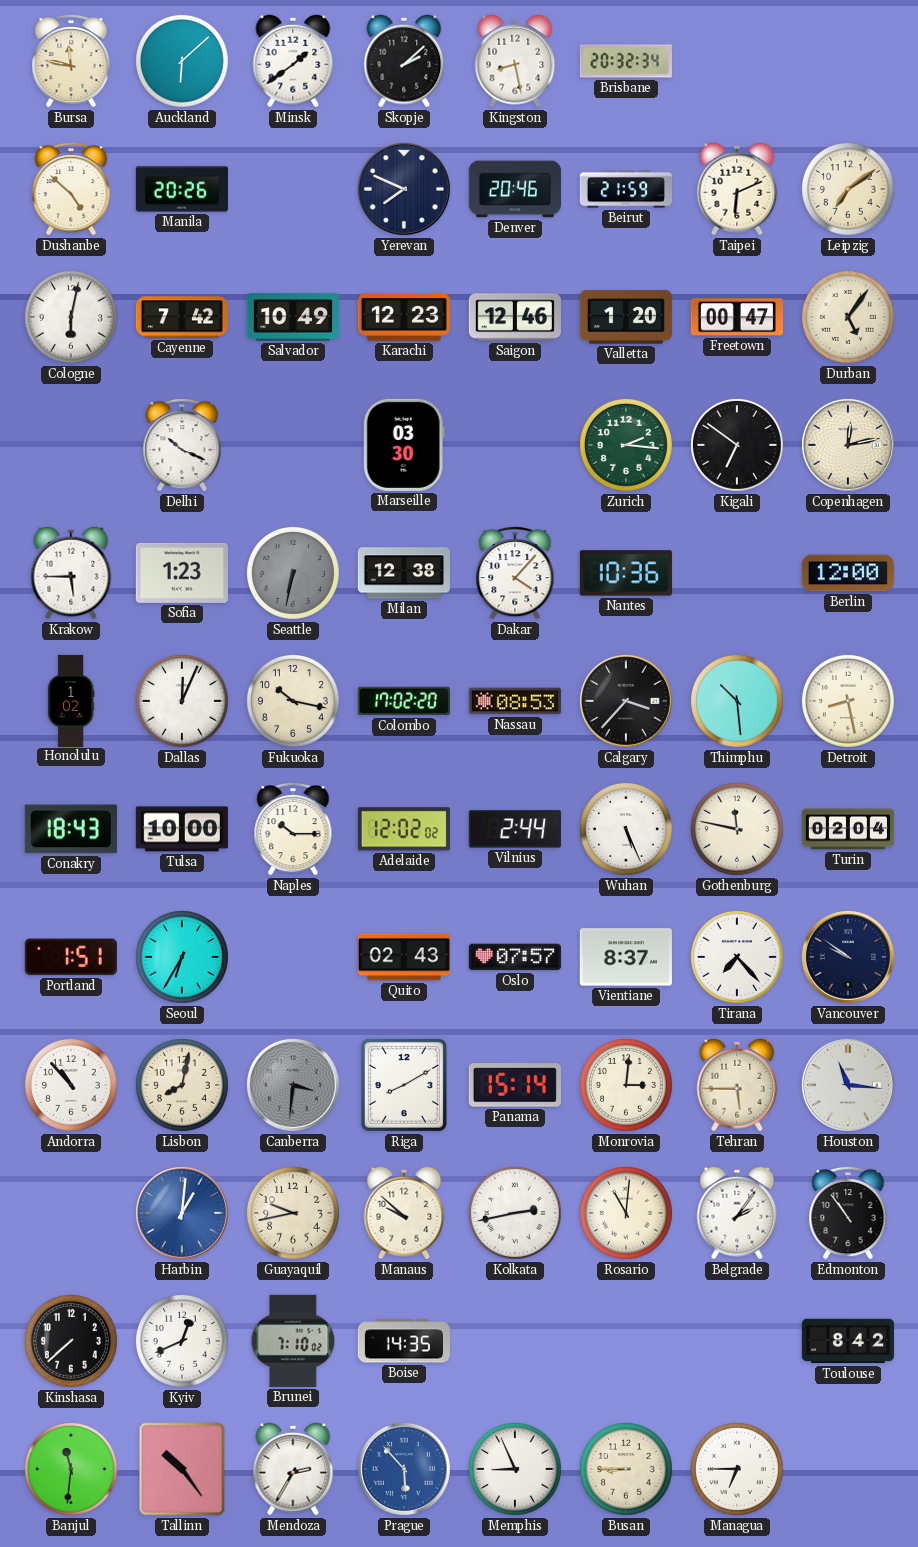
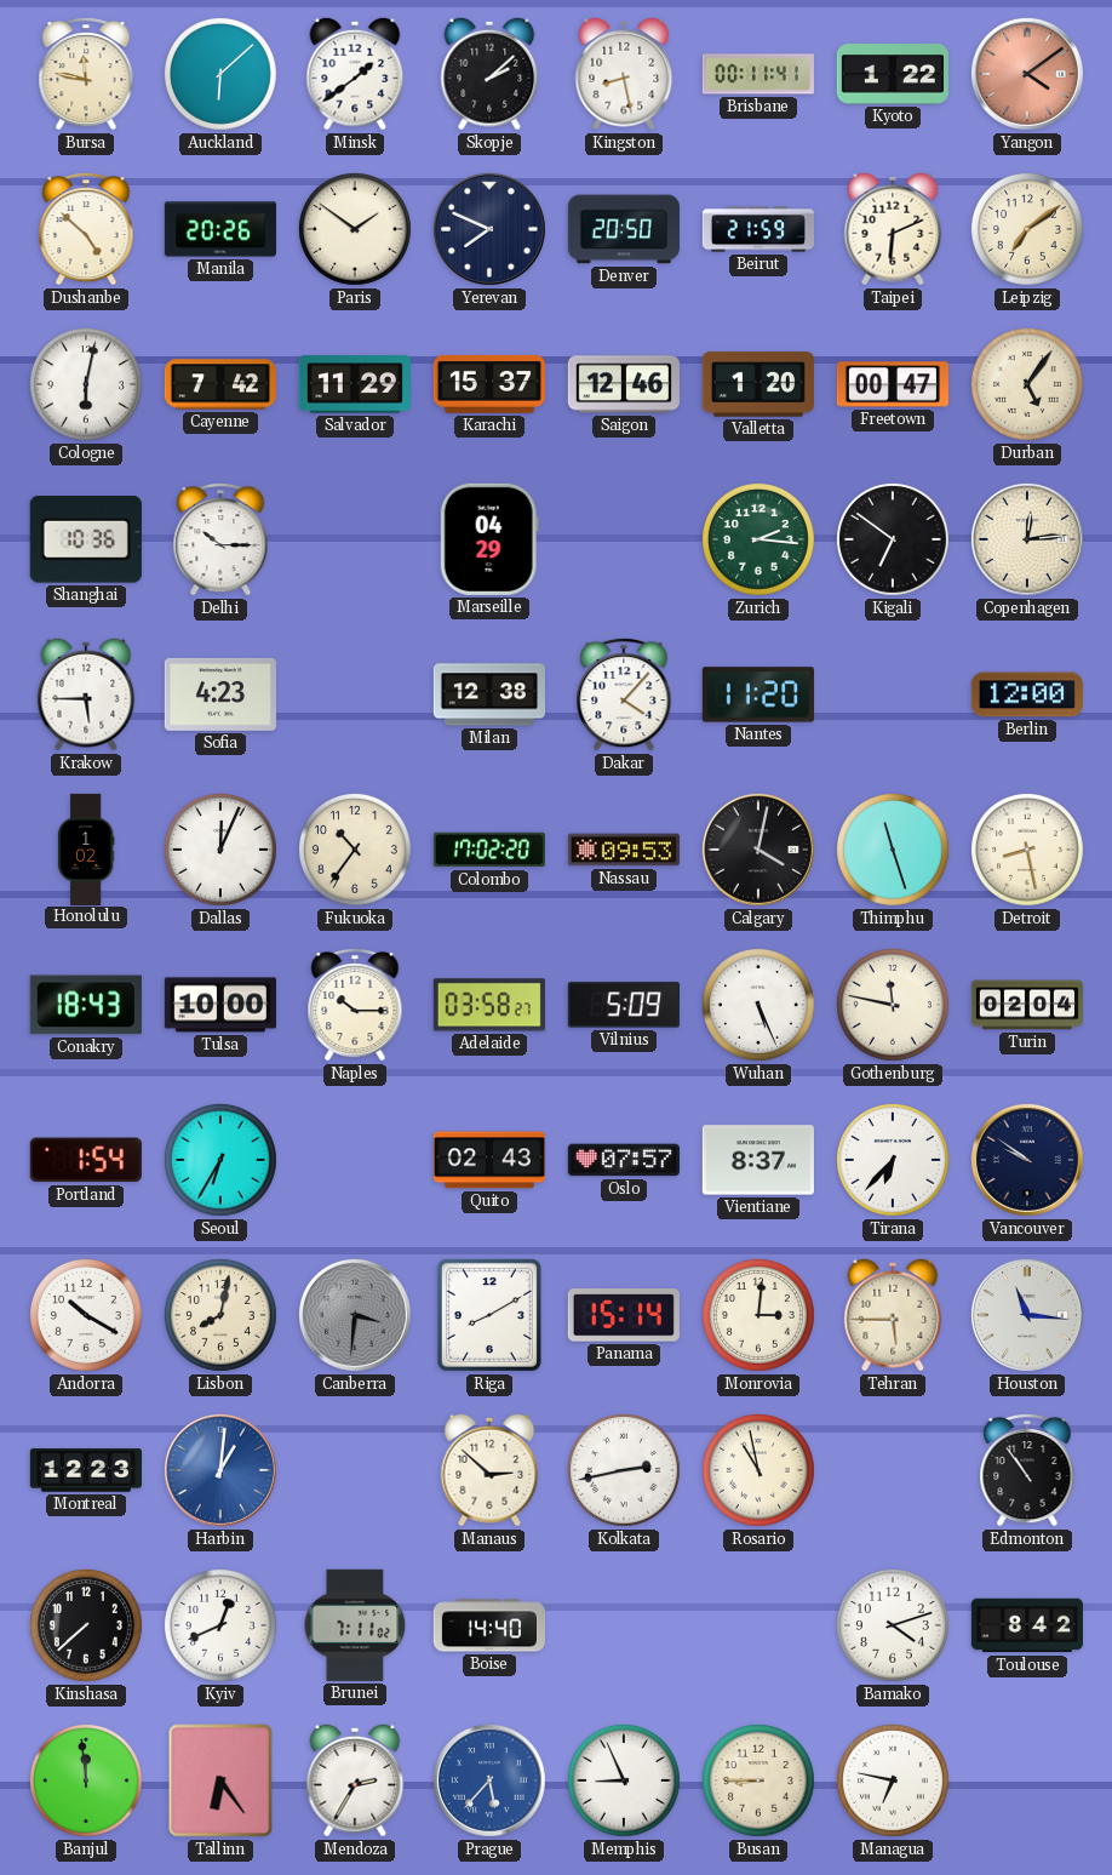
Brisbane: 20:32 -> 00:11 (758, 74)
Kyoto: none -> 1:22 (893, 74)
Yangon: none -> 4:09 (1027, 74)
Paris: none -> 1:51 (355, 229)
Denver: 20:46 -> 20:50 (624, 229)
Salvador: 10:49 -> 11:29 (355, 384)
Karachi: 12:23 -> 15:37 (489, 384)
Shanghai: none -> 10:36 (86, 539)
Delhi: 10:19 -> 10:15 (220, 539)
Marseille: 03:30 -> 04:29 (489, 539)
Copenhagen: 12:13 -> 12:14 (1027, 539)
Sofia: 1:23 -> 4:23 (220, 694)
Seattle: 6:32 -> none (293, 573)
Nantes: 10:36 -> 11:20 (758, 694)
Fukuoka: 10:17 -> 10:36 (355, 850)
Nassau: 08:53 -> 09:53 (624, 850)
Calgary: 3:37 -> 4:02 (758, 850)
Thimphu: 10:29 -> 11:27 (893, 850)
Adelaide: 12:02 -> 03:58 (489, 1005)
Vilnius: 2:44 -> 5:09 (624, 1005)
Portland: 1:51 -> 1:54 (86, 1160)
Tirana: 7:23 -> 6:37 (893, 1160)
Andorra: 10:53 -> 10:20 (86, 1315)
Montreal: none -> 12:23 (86, 1470)
Guayaquil: 9:43 -> none (293, 1213)
Manaus: 9:52 -> 2:52 (489, 1470)
Rosario: 11:01 -> 10:58 (758, 1470)
Belgrade: 2:06 -> none (737, 1213)
Brunei: 7:10 -> 7:11 (355, 1625)
Boise: 14:35 -> 14:40 (489, 1625)
Bamako: none -> 4:12 (893, 1625)
Banjul: 11:31 -> 11:59 (86, 1780)
Tallinn: 10:24 -> 6:24 (220, 1780)
Prague: 5:53 -> 5:37 (489, 1780)
Managua: 6:45 -> 6:47 (893, 1780)
